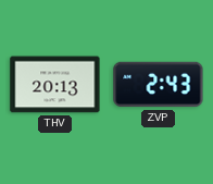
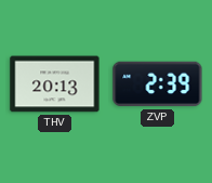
ZVP: 2:43 -> 2:39 (158, 84)
